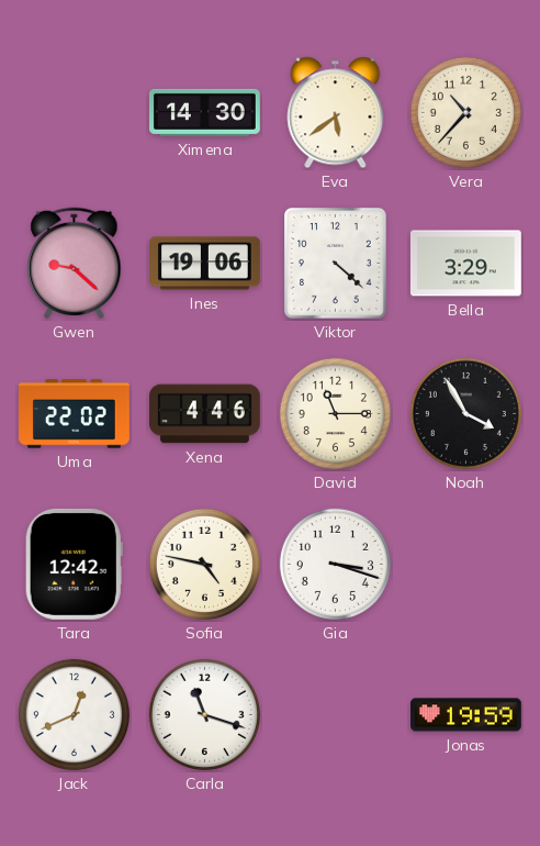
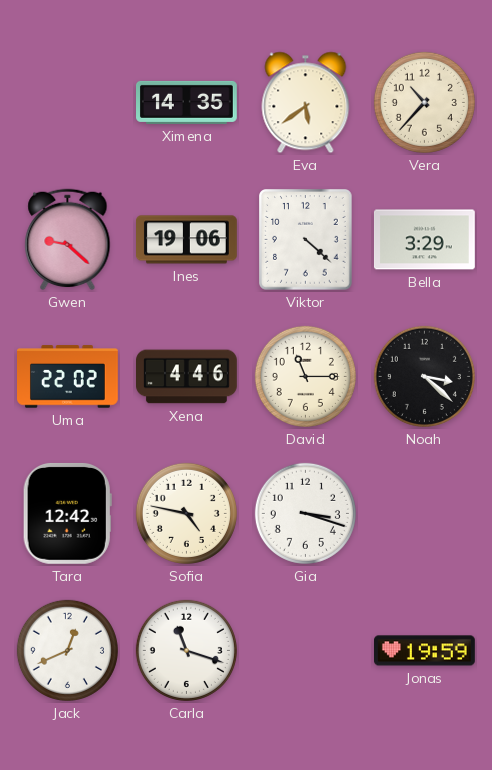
Ximena: 14:30 -> 14:35 (187, 102)
Noah: 3:55 -> 3:22 (424, 376)
